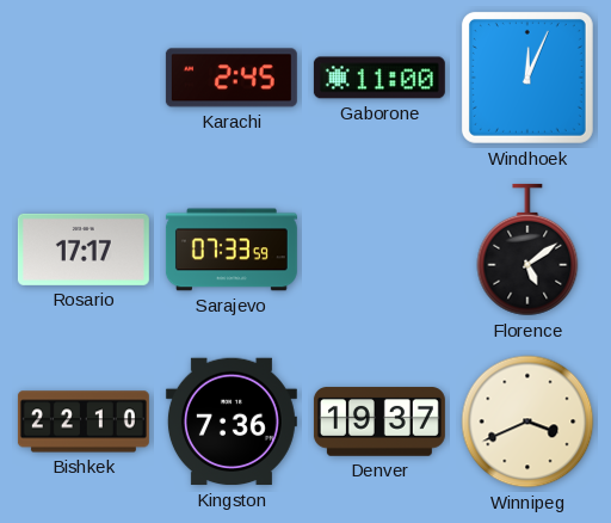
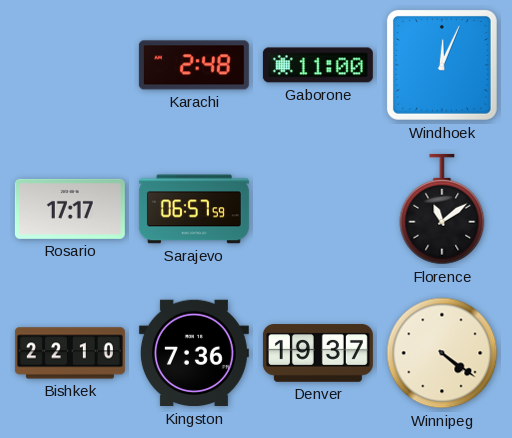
Karachi: 2:45 -> 2:48 (194, 65)
Sarajevo: 07:33 -> 06:57 (194, 209)
Florence: 5:09 -> 11:09 (442, 209)
Winnipeg: 3:41 -> 4:21 (442, 353)
